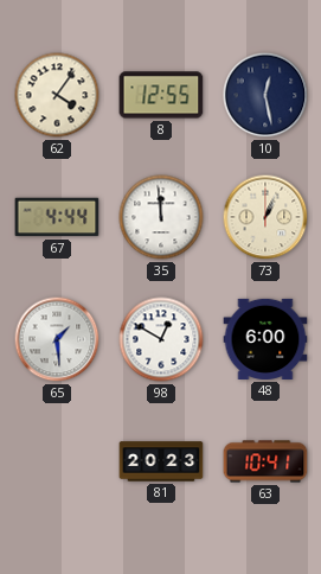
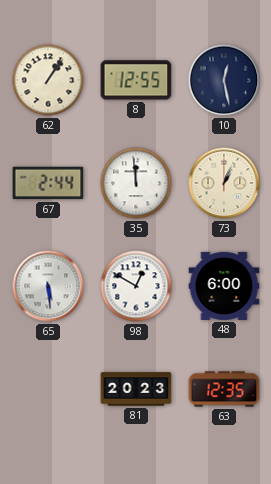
62: 4:06 -> 1:06 (48, 80)
67: 4:44 -> 2:44 (48, 183)
65: 1:29 -> 5:29 (48, 286)
63: 10:41 -> 12:35 (224, 389)
